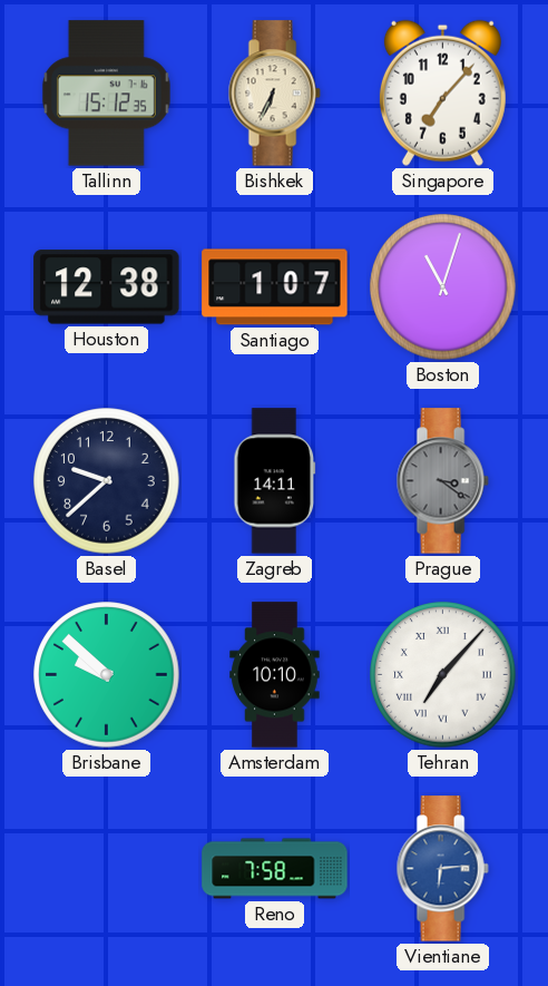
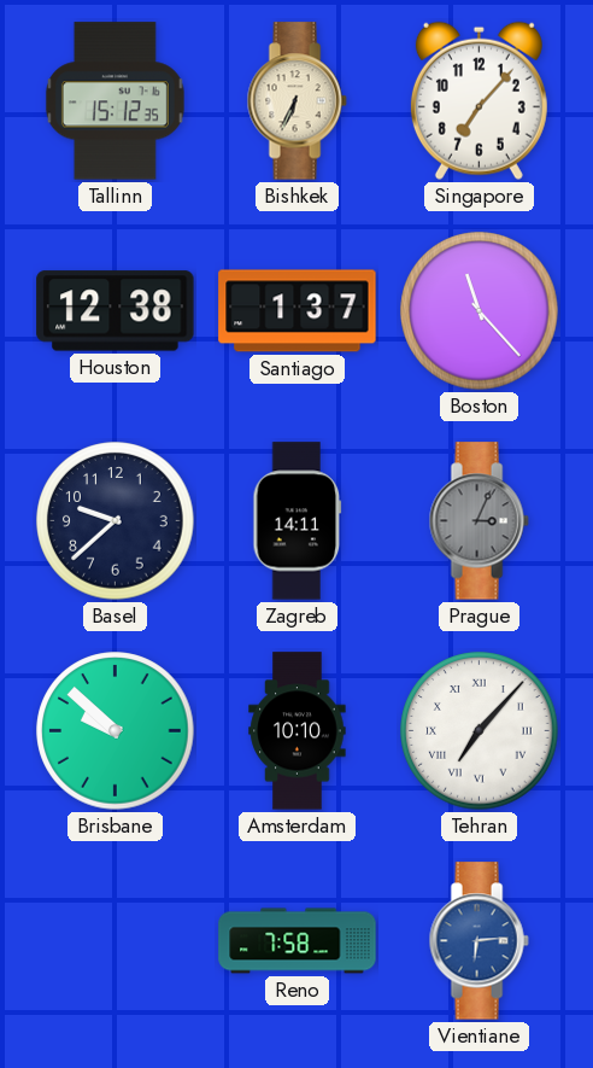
Santiago: 1:07 -> 1:37 (298, 311)
Boston: 11:03 -> 11:23 (480, 311)
Prague: 3:21 -> 3:04 (478, 521)
